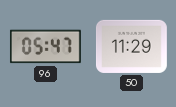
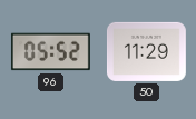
96: 05:47 -> 05:52 (50, 52)
